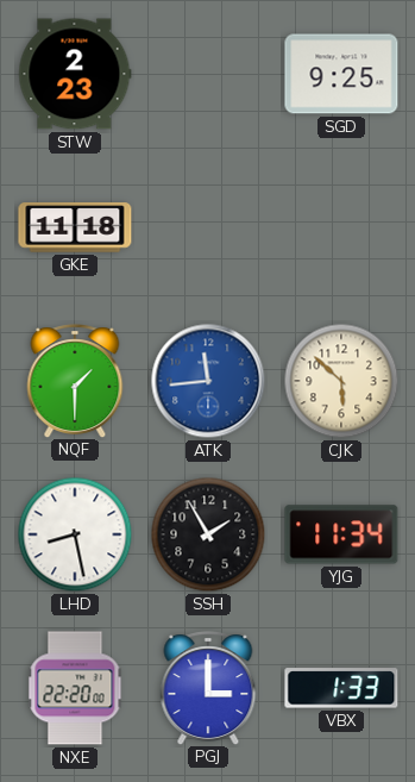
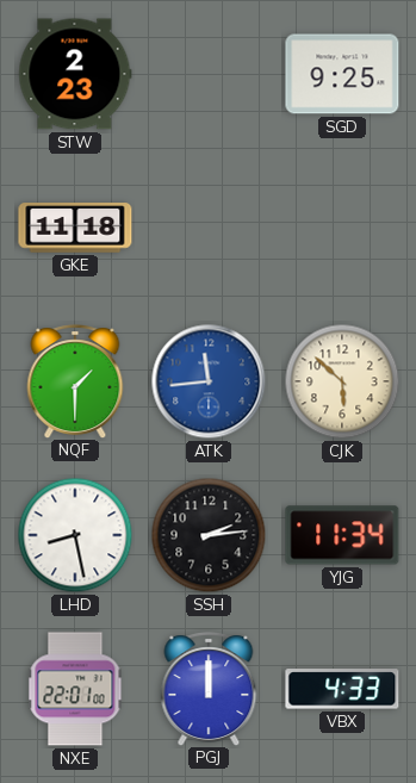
SSH: 1:55 -> 2:14 (209, 535)
NXE: 22:20 -> 22:01 (75, 689)
PGJ: 3:00 -> 12:00 (209, 689)
VBX: 1:33 -> 4:33 (342, 689)
